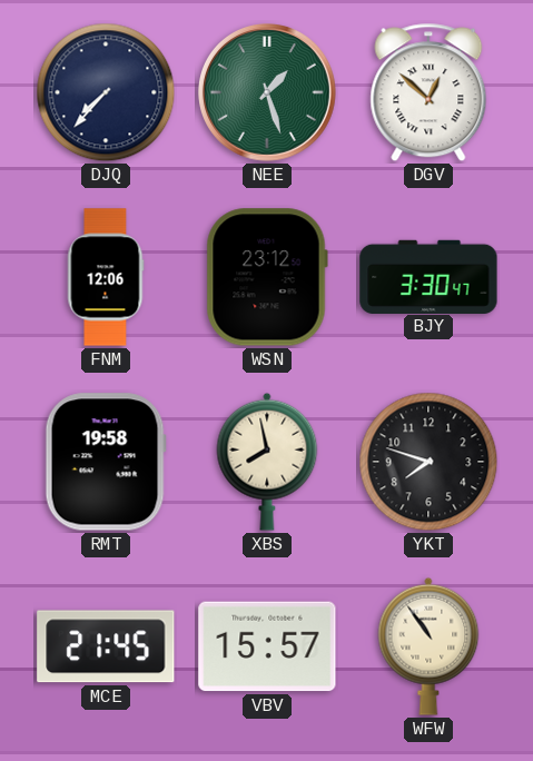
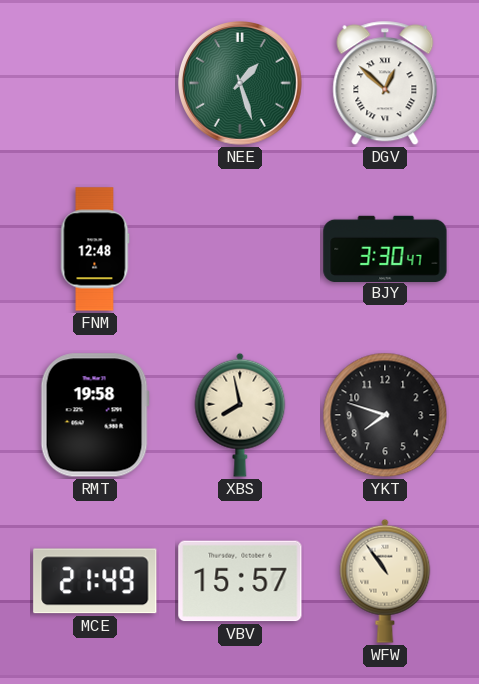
DJQ: 7:37 -> none (106, 92)
FNM: 12:06 -> 12:48 (95, 249)
WSN: 23:12 -> none (267, 277)
MCE: 21:45 -> 21:49 (95, 581)
